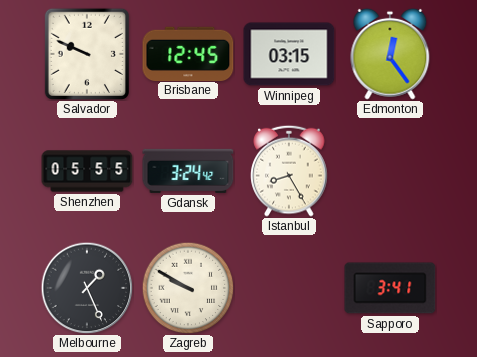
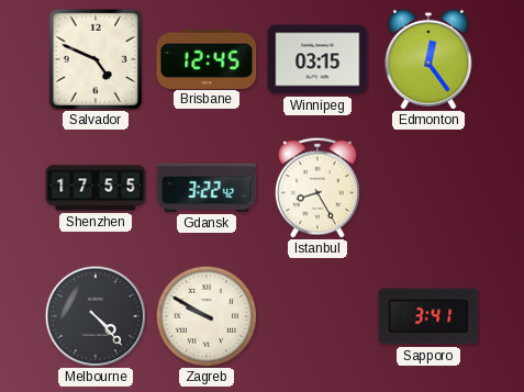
Salvador: 9:49 -> 4:49 (96, 59)
Shenzhen: 05:55 -> 17:55 (96, 188)
Gdansk: 3:24 -> 3:22 (207, 188)
Melbourne: 1:26 -> 4:23 (96, 316)
